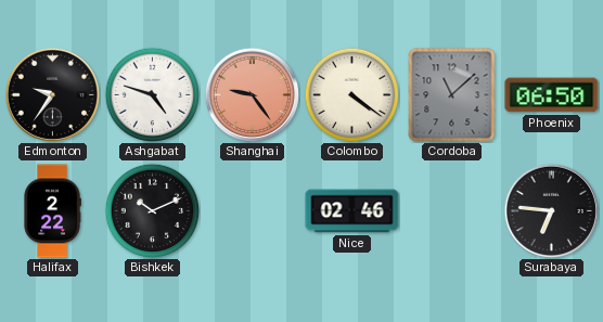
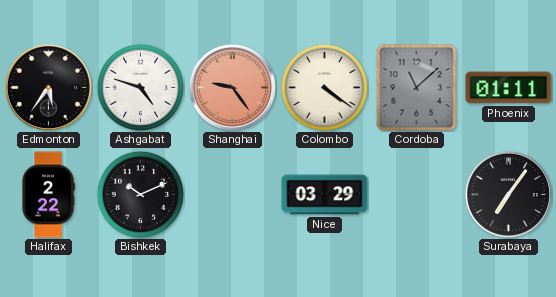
Edmonton: 9:36 -> 5:36 (48, 87)
Phoenix: 06:50 -> 01:11 (509, 88)
Nice: 02:46 -> 03:29 (325, 195)
Surabaya: 6:46 -> 7:06 (508, 194)
